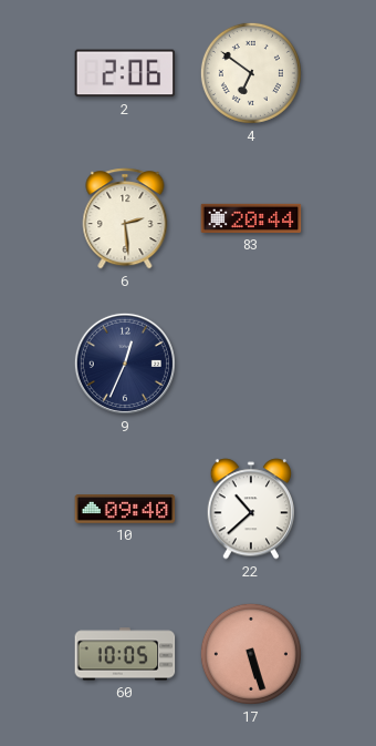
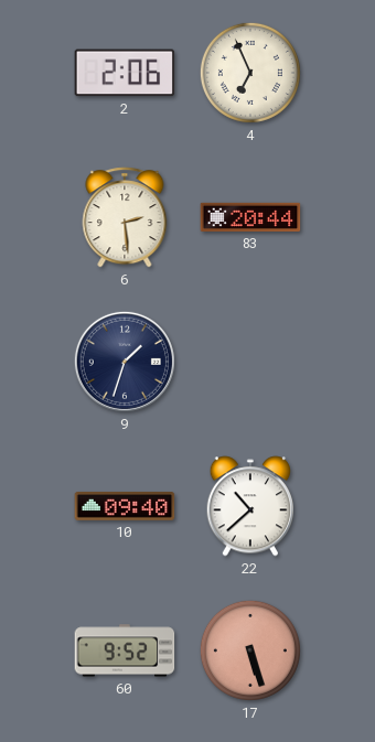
4: 6:51 -> 6:56 (250, 73)
9: 12:34 -> 1:33 (125, 362)
60: 10:05 -> 9:52 (125, 650)
